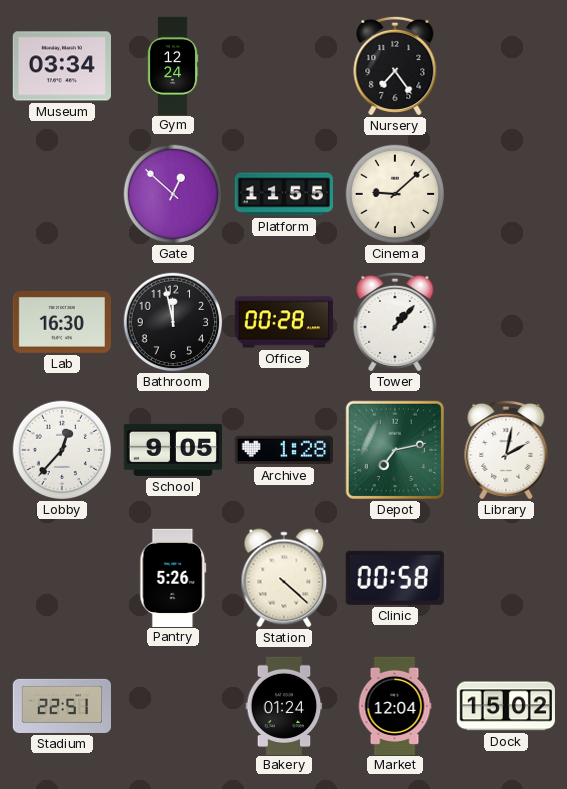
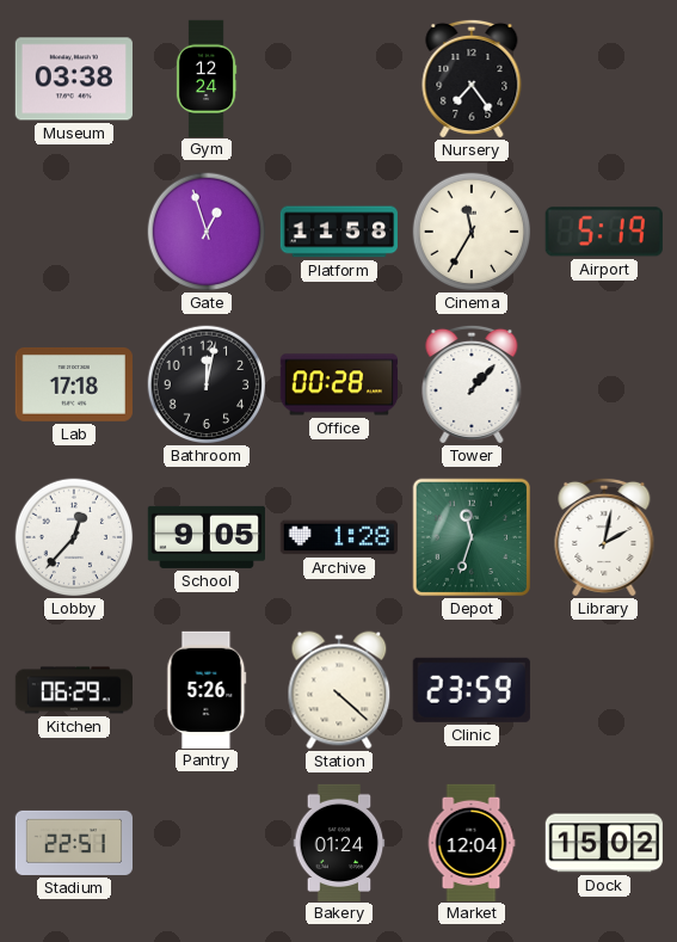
Museum: 03:34 -> 03:38 (74, 79)
Gate: 12:52 -> 12:57 (207, 232)
Platform: 11:55 -> 11:58 (338, 232)
Cinema: 9:08 -> 11:35 (472, 232)
Airport: none -> 5:19 (604, 232)
Lab: 16:30 -> 17:18 (74, 384)
Bathroom: 11:58 -> 12:02 (207, 384)
Depot: 7:13 -> 11:33 (472, 537)
Kitchen: none -> 06:29 (73, 690)
Clinic: 00:58 -> 23:59 (472, 690)
